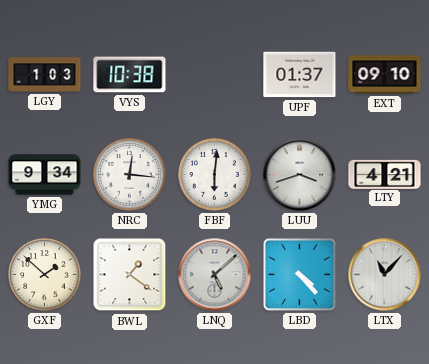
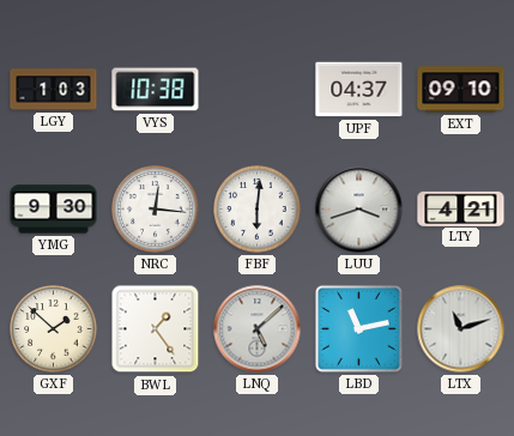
UPF: 01:37 -> 04:37 (359, 90)
YMG: 9:34 -> 9:30 (54, 210)
BWL: 1:21 -> 1:24 (156, 329)
LBD: 4:23 -> 11:13 (358, 328)
LTX: 11:07 -> 11:12 (461, 329)
